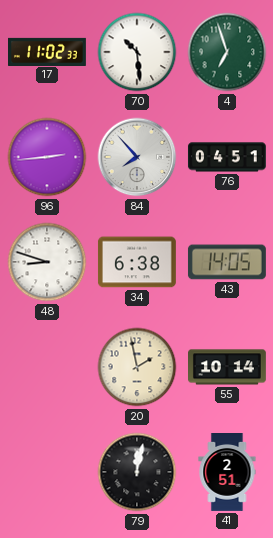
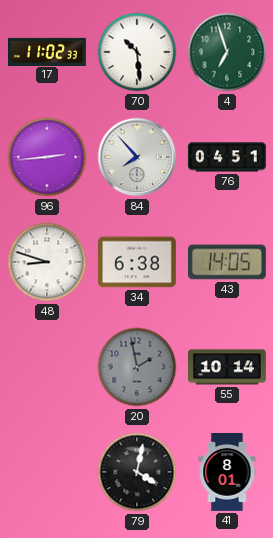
20 dial: cream -> grey (137, 367)
79: 12:02 -> 4:02 (137, 472)
41: 2:51 -> 8:01 (227, 473)
